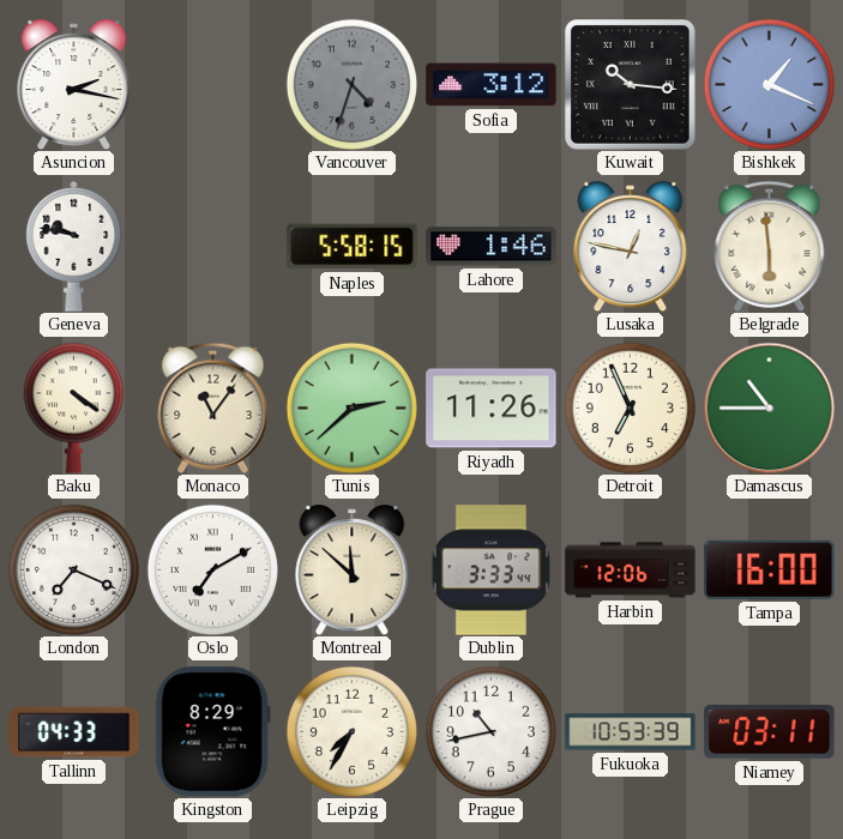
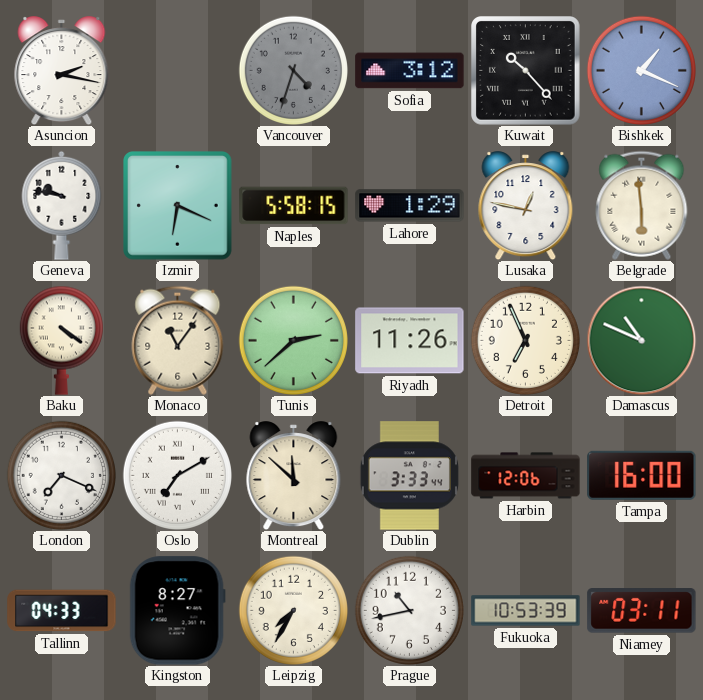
Kuwait: 10:16 -> 10:23 (526, 71)
Izmir: none -> 6:19 (178, 206)
Lahore: 1:46 -> 1:29 (410, 206)
Damascus: 10:45 -> 10:49 (641, 340)
Kingston: 8:29 -> 8:27 (177, 611)
